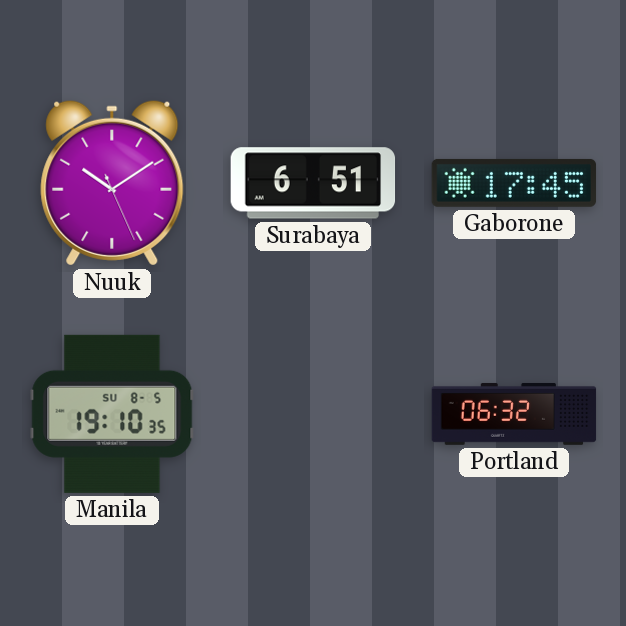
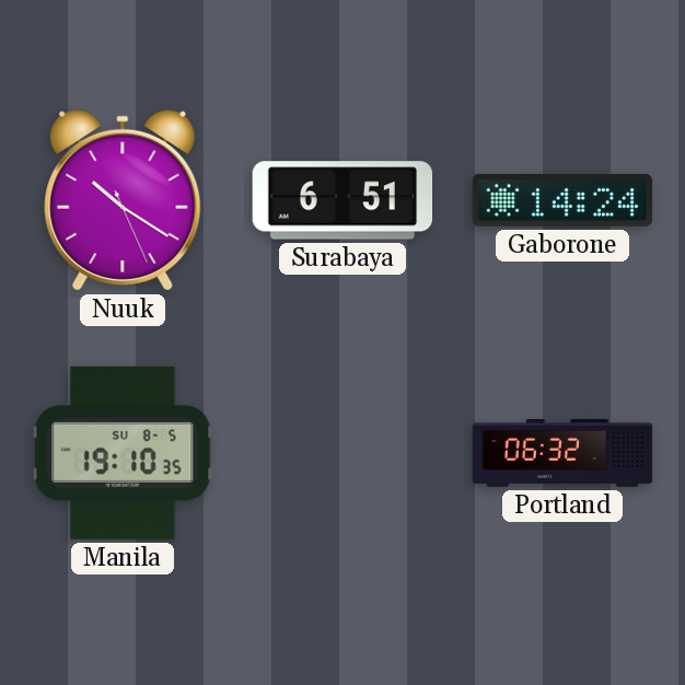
Nuuk: 10:09 -> 10:20 (123, 200)
Gaborone: 17:45 -> 14:24 (562, 200)
